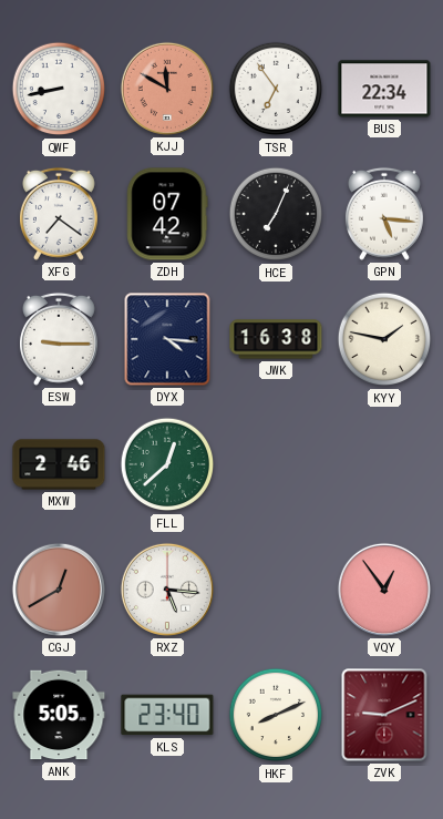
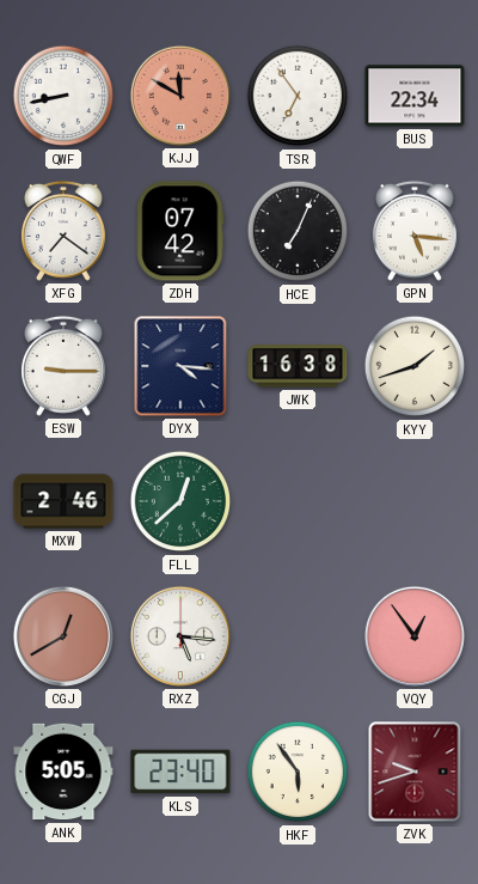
KYY: 1:47 -> 1:42 (415, 366)
HKF: 8:11 -> 5:54 (298, 772)
ZVK: 9:11 -> 9:42 (415, 772)
